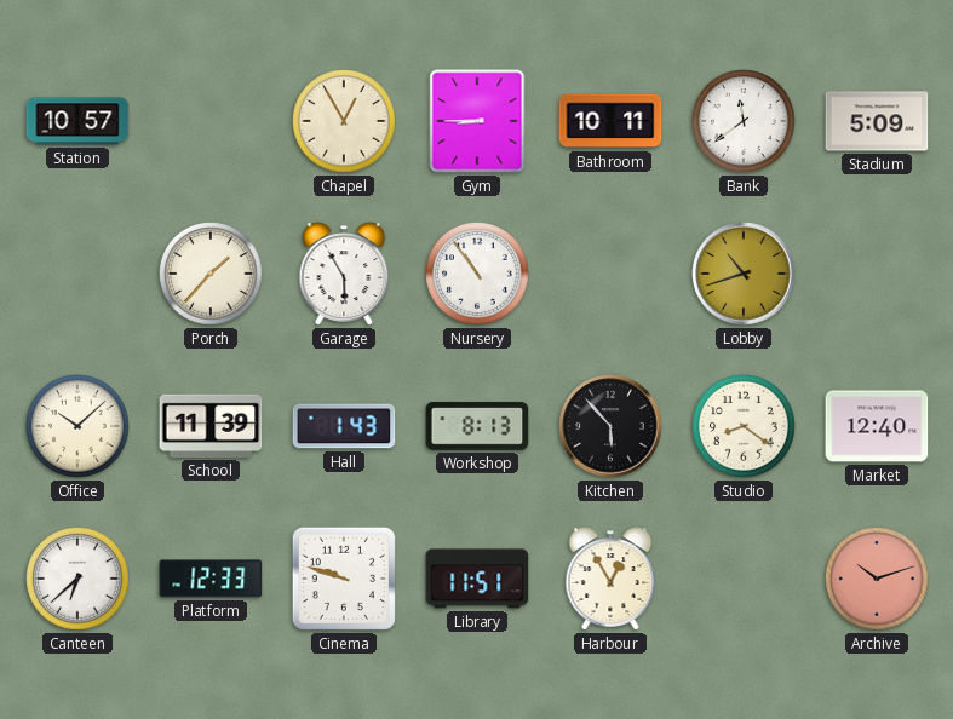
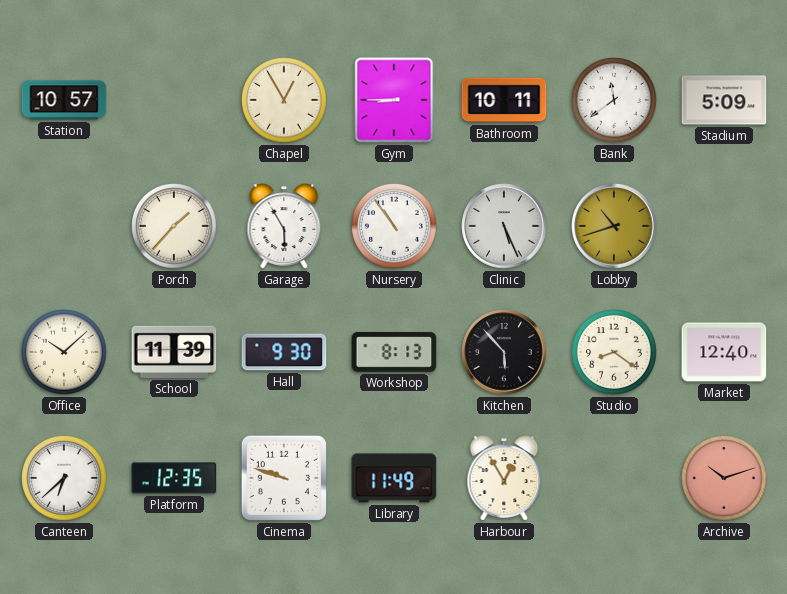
Clinic: none -> 5:26 (504, 226)
Hall: 1:43 -> 9:30 (284, 352)
Platform: 12:33 -> 12:35 (174, 478)
Library: 11:51 -> 11:49 (394, 478)
